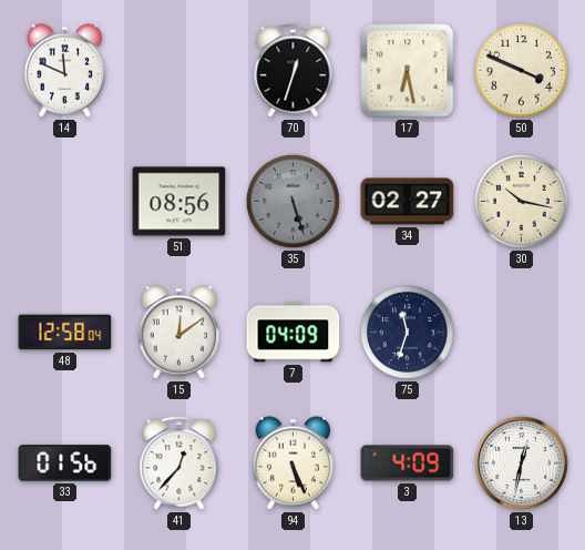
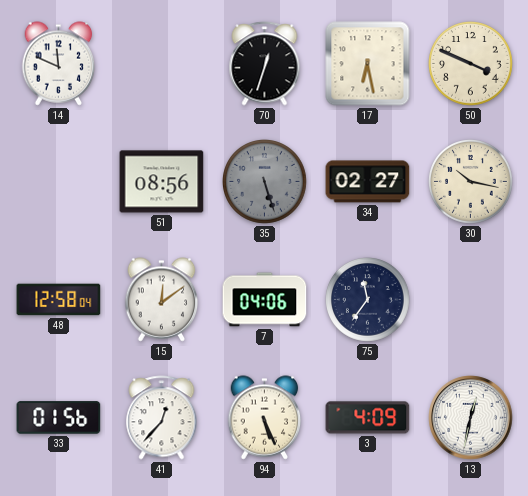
7: 04:09 -> 04:06 (265, 300)
75: 11:33 -> 11:36 (368, 300)
